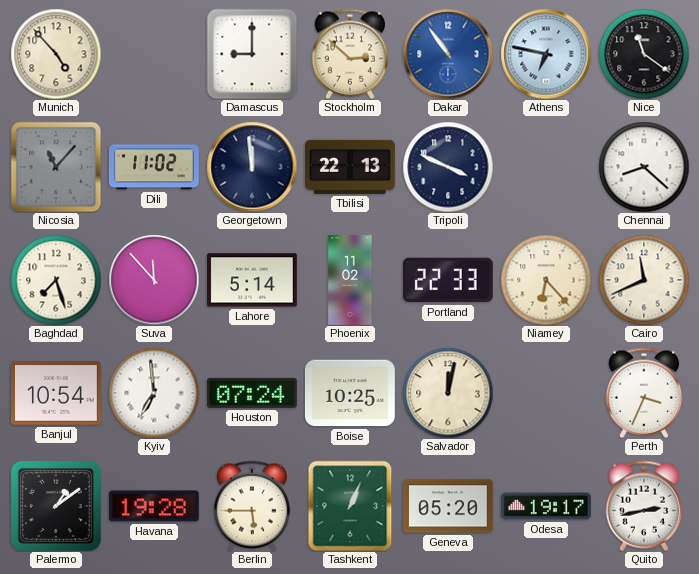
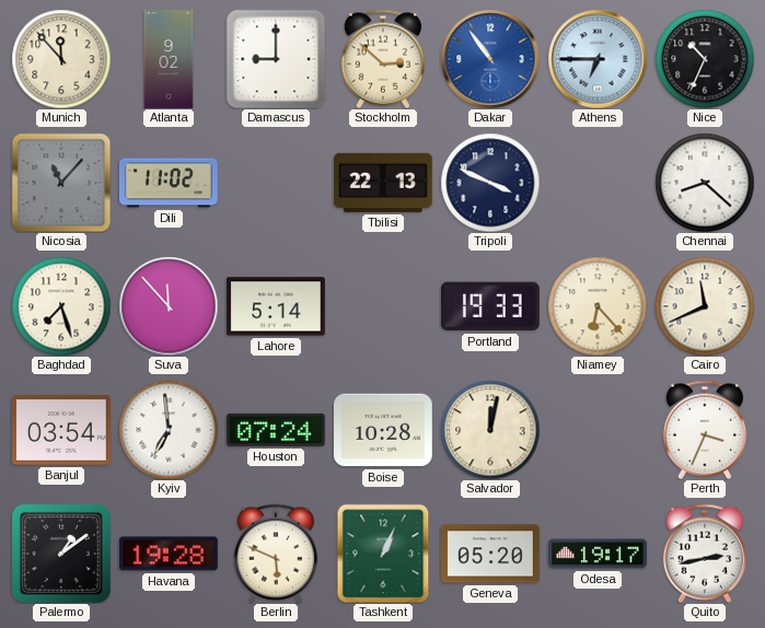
Munich: 4:53 -> 11:53 (61, 59)
Atlanta: none -> 9:02 (169, 59)
Athens: 6:47 -> 6:45 (598, 59)
Nice: 11:21 -> 10:34 (705, 59)
Georgetown: 11:59 -> none (252, 167)
Phoenix: 11:02 -> none (350, 280)
Portland: 22:33 -> 19:33 (490, 306)
Banjul: 10:54 -> 03:54 (61, 430)
Boise: 10:25 -> 10:28 (383, 430)
Berlin: 5:45 -> 5:49 (276, 554)
